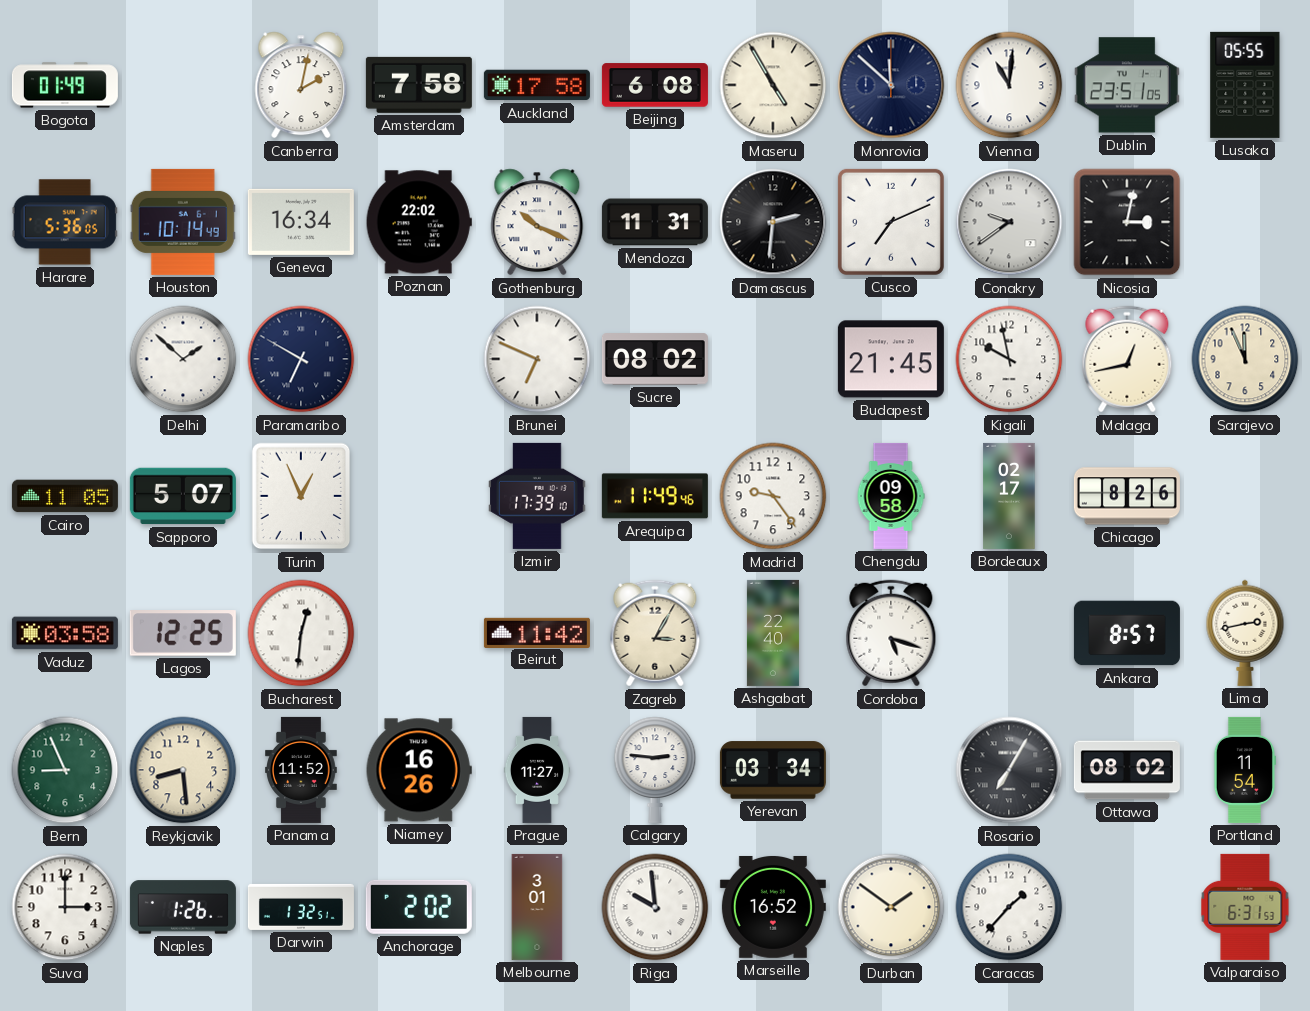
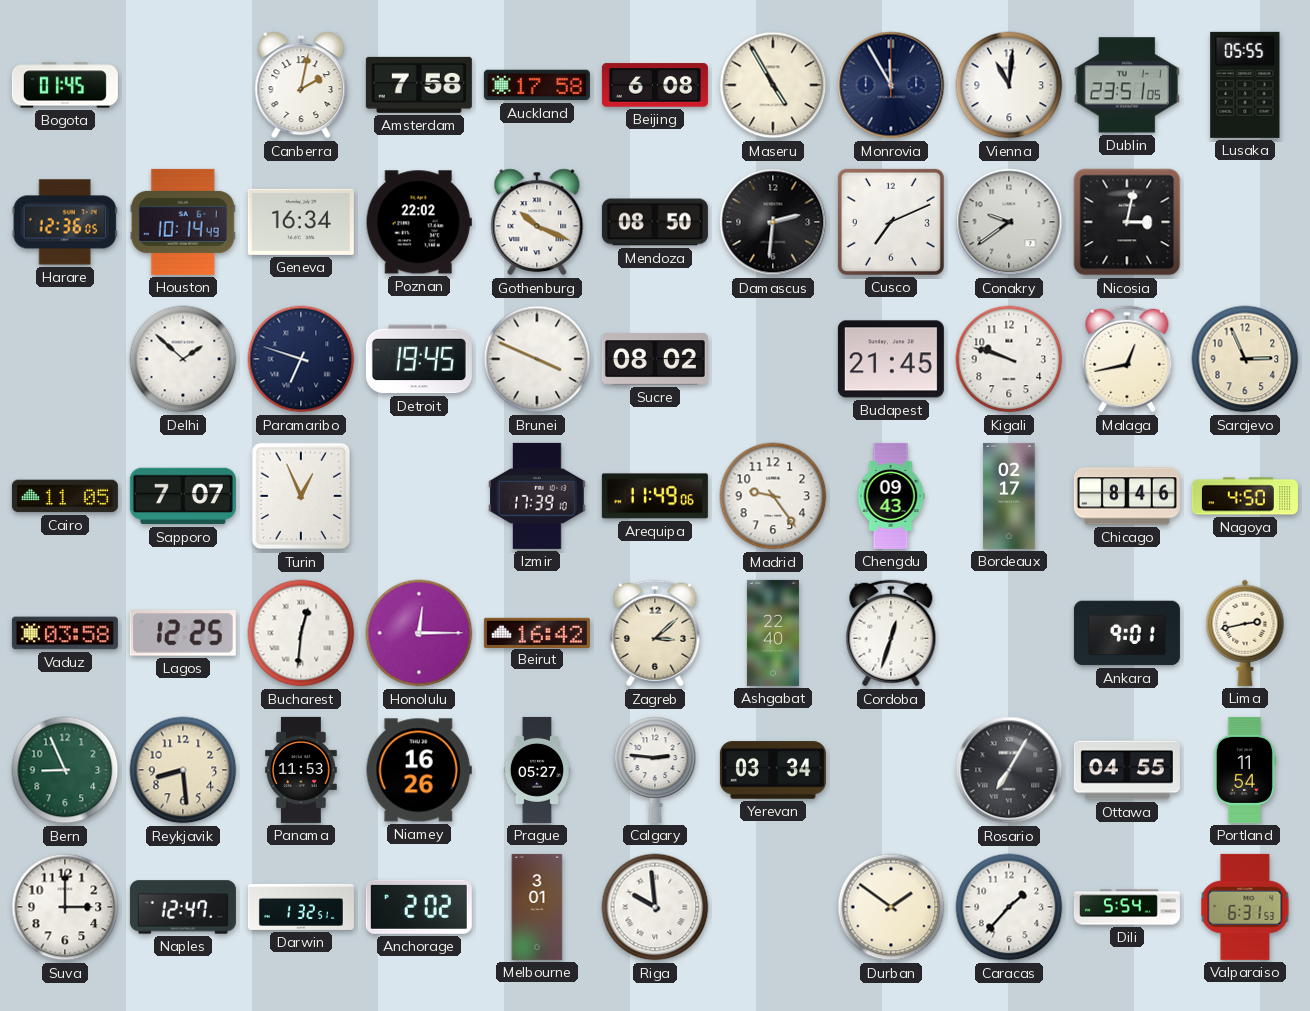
Bogota: 01:49 -> 01:45 (65, 85)
Monrovia: 11:52 -> 11:55 (891, 85)
Harare: 5:36 -> 12:36 (65, 222)
Mendoza: 11:31 -> 08:50 (655, 222)
Paramaribo: 6:50 -> 6:48 (301, 359)
Detroit: none -> 19:45 (419, 359)
Brunei: 6:49 -> 3:49 (537, 359)
Kigali: 9:58 -> 9:48 (1009, 359)
Sarajevo: 11:56 -> 2:56 (1245, 359)
Sapporo: 5:07 -> 7:07 (183, 496)
Arequipa: 11:49:46 -> 11:49:06 (655, 496)
Chengdu: 09:58 -> 09:43 (891, 496)
Chicago: 8:26 -> 8:46 (1127, 496)
Nagoya: none -> 4:50 (1245, 496)
Honolulu: none -> 12:15 (419, 633)
Beirut: 11:42 -> 16:42 (537, 632)
Zagreb: 3:05 -> 3:08 (655, 633)
Cordoba: 5:18 -> 12:33 (891, 633)
Ankara: 8:57 -> 9:01 (1127, 633)
Panama: 11:52 -> 11:53 (302, 770)
Prague: 11:27 -> 05:27 (536, 770)
Ottawa: 08:02 -> 04:55 (1127, 770)
Naples: 1:26 -> 12:47 (183, 907)
Marseille: 16:52 -> none (773, 907)
Dili: none -> 5:54 (1127, 907)
